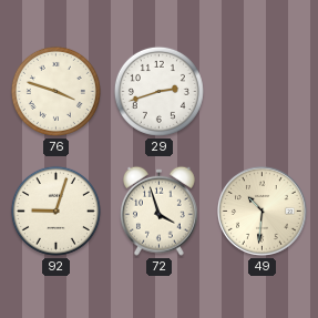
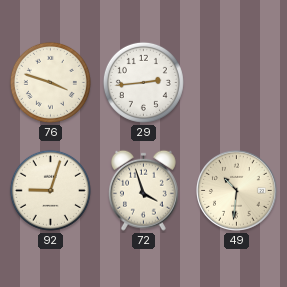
29: 2:42 -> 2:44 (143, 82)
